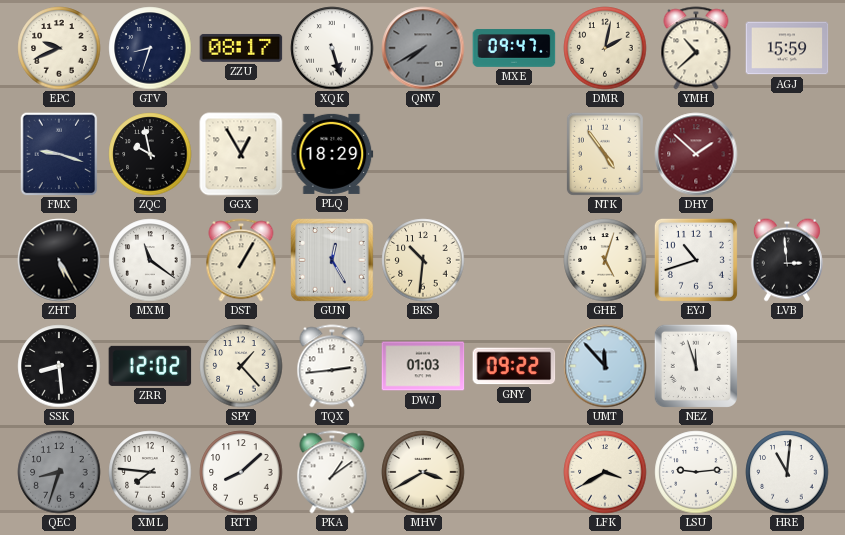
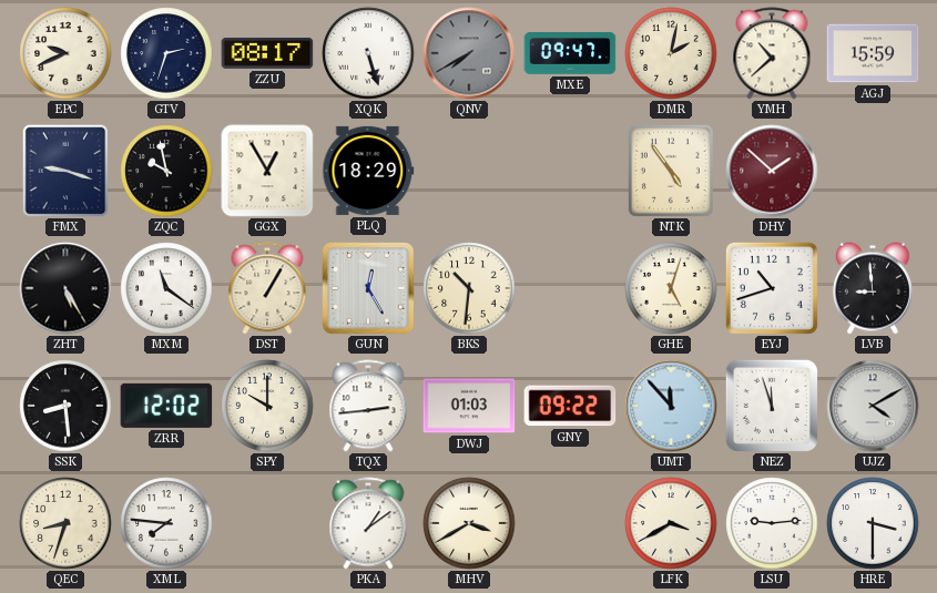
GTV: 8:33 -> 2:33 (166, 53)
LVB: 2:59 -> 8:59 (873, 288)
SPY: 1:23 -> 10:00 (267, 406)
UJZ: none -> 4:10 (873, 406)
QEC dial: grey -> cream (65, 523)
RTT: 8:08 -> none (241, 472)
HRE: 11:01 -> 3:30 (873, 523)
